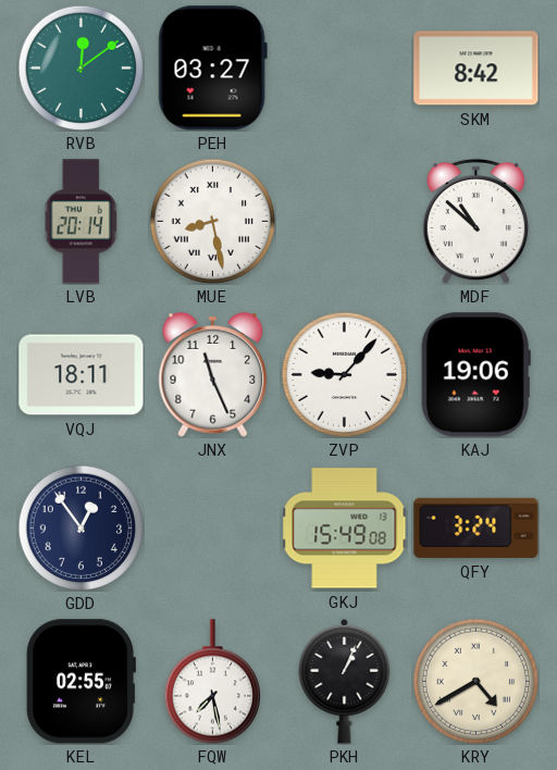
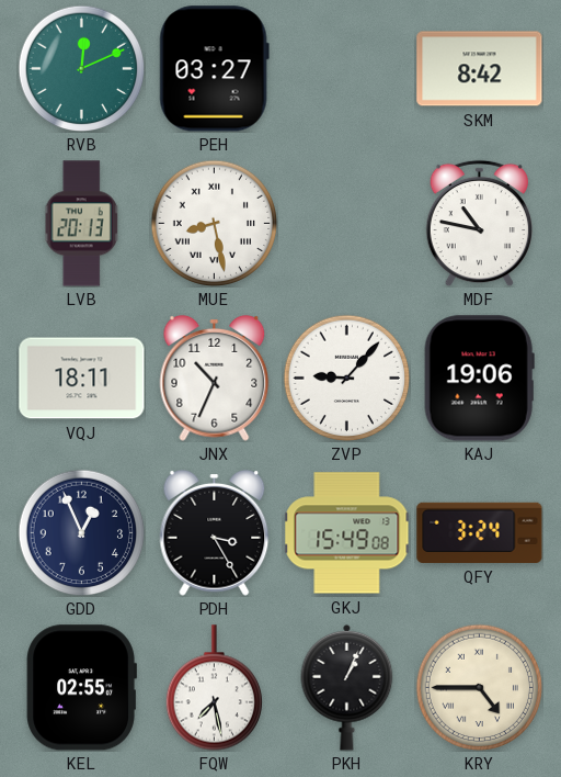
RVB: 12:09 -> 12:11 (81, 68)
LVB: 20:14 -> 20:13 (82, 224)
MDF: 10:52 -> 10:47 (480, 223)
JNX: 11:26 -> 10:34 (215, 379)
GDD: 12:54 -> 12:56 (81, 532)
PDH: none -> 3:25 (215, 533)
KRY: 4:40 -> 4:45 (479, 687)
